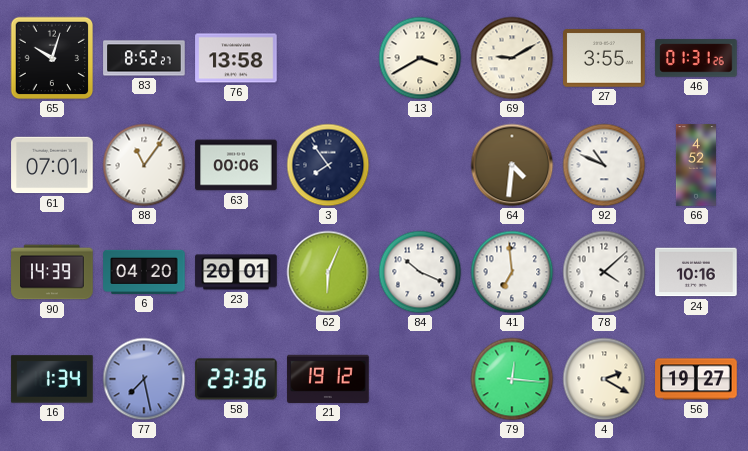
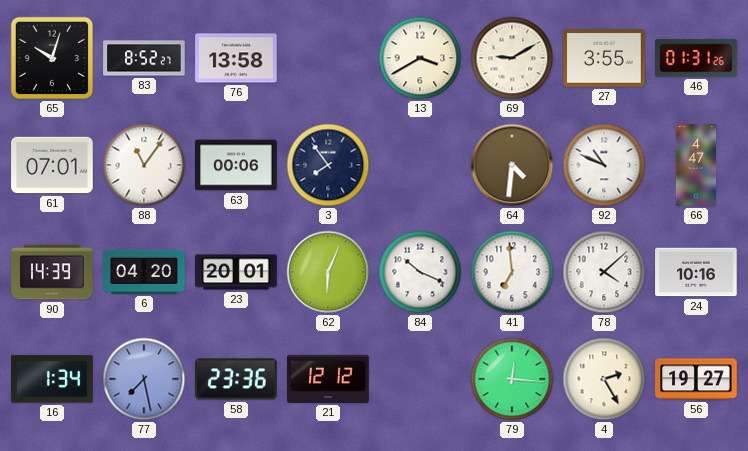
66: 4:52 -> 4:47 (696, 165)
21: 19:12 -> 12:12 (328, 379)
4: 2:20 -> 2:25 (604, 379)
